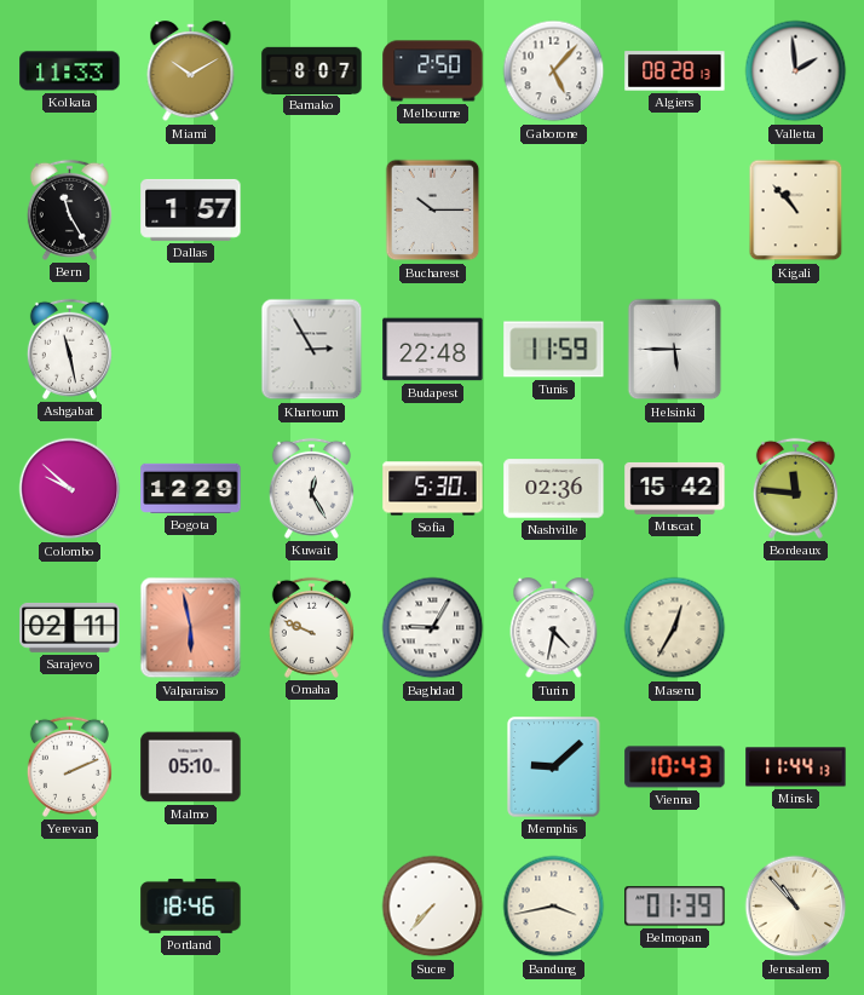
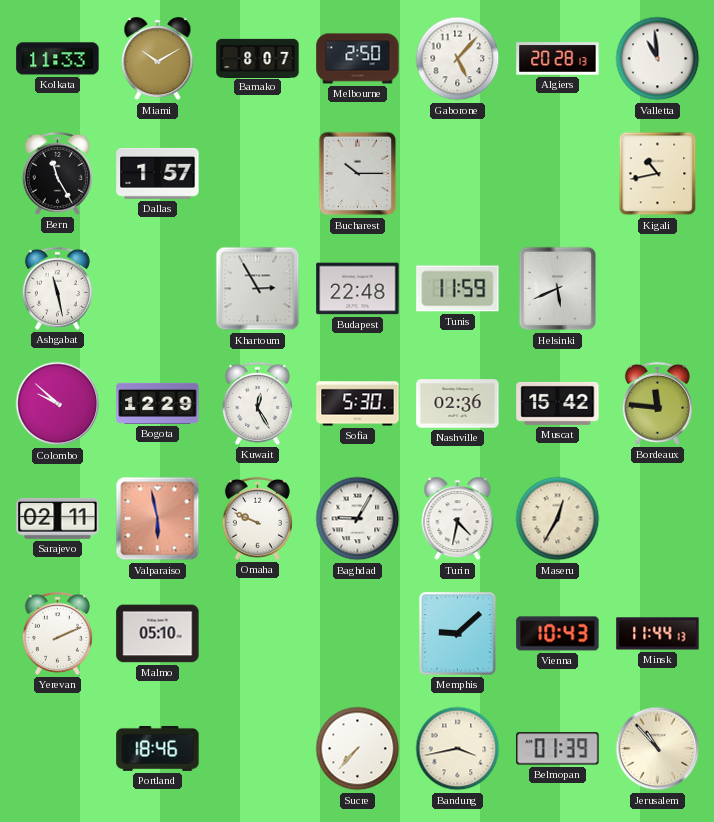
Algiers: 08:28 -> 20:28 (558, 59)
Valletta: 1:59 -> 10:59 (658, 59)
Kigali: 10:53 -> 10:43 (658, 174)
Helsinki: 5:45 -> 5:41 (558, 289)
